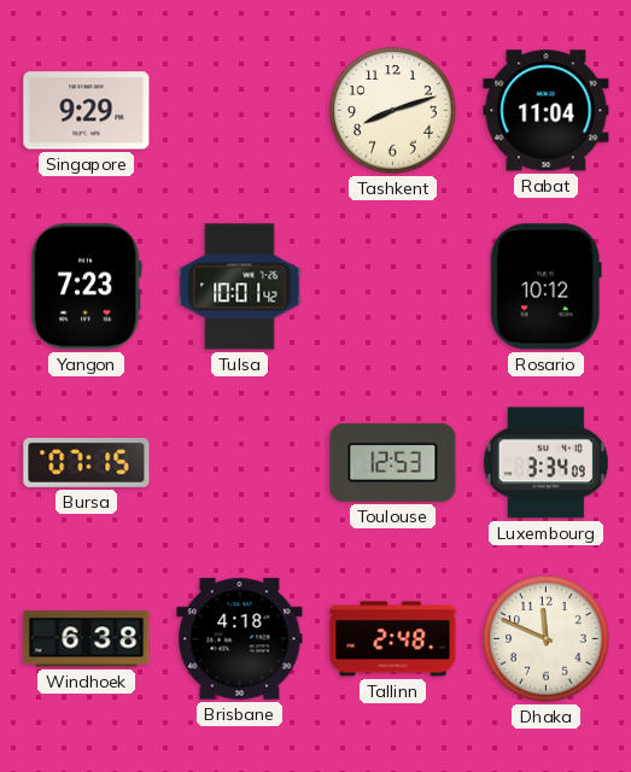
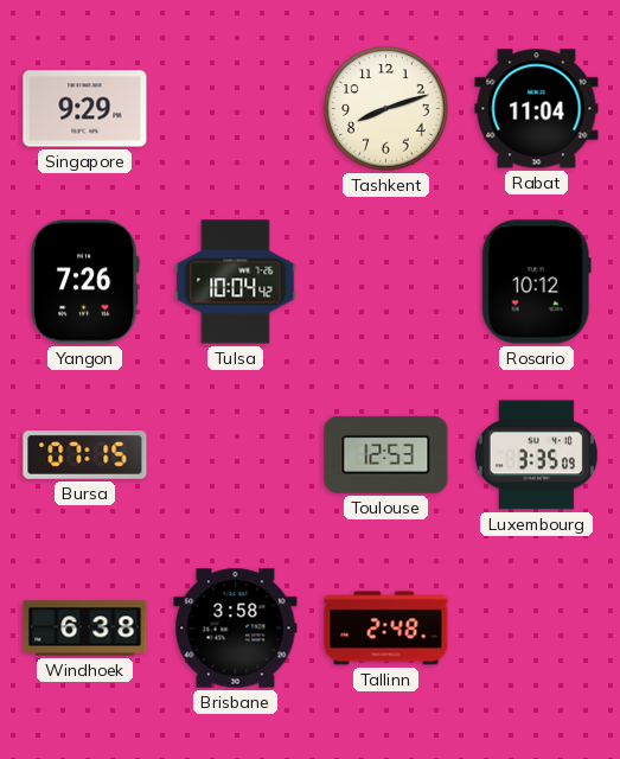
Yangon: 7:23 -> 7:26 (84, 282)
Tulsa: 10:01 -> 10:04 (236, 282)
Luxembourg: 3:34 -> 3:35 (536, 455)
Brisbane: 4:18 -> 3:58 (236, 629)
Dhaka: 11:49 -> none (547, 639)
